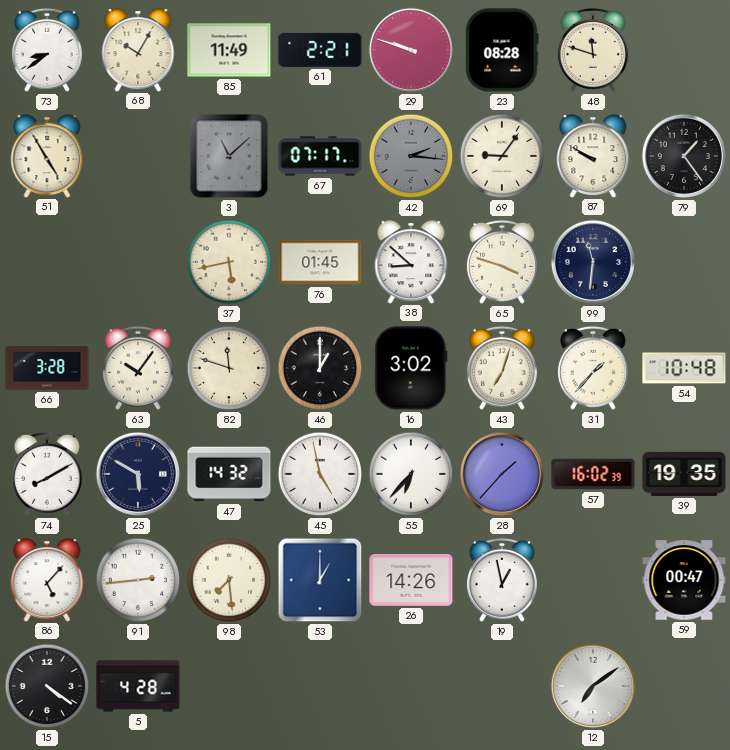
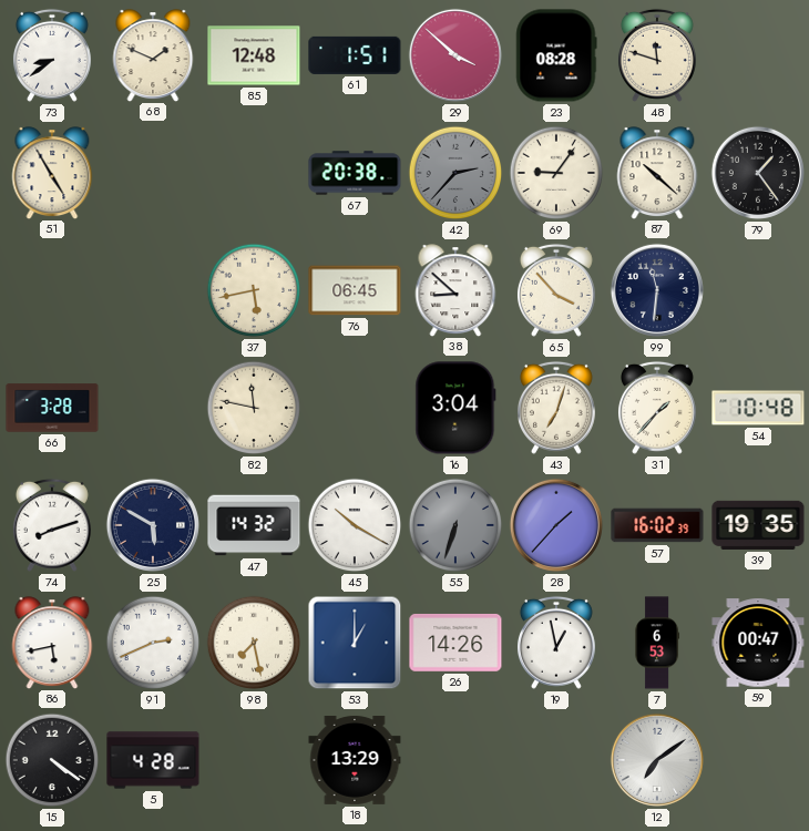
68: 10:05 -> 1:49 (153, 55)
85: 11:49 -> 12:48 (254, 55)
61: 2:21 -> 1:51 (355, 55)
29: 9:48 -> 3:52 (455, 55)
3: 11:08 -> none (229, 156)
67: 07:17 -> 20:38 (355, 173)
42: 2:16 -> 2:37 (455, 173)
87: 9:50 -> 10:22 (657, 173)
76: 01:45 -> 06:45 (355, 290)
65: 3:48 -> 3:53 (556, 290)
63: 10:06 -> none (138, 368)
82: 11:48 -> 11:47 (254, 408)
46: 1:00 -> none (320, 368)
16: 3:02 -> 3:04 (455, 408)
74: 8:10 -> 8:12 (52, 525)
45: 4:58 -> 10:20 (355, 525)
55: 6:37 -> 6:33 (455, 525)
55 dial: white -> grey (455, 525)
86: 5:07 -> 5:43 (52, 643)
91: 2:44 -> 2:41 (153, 643)
98: 7:29 -> 7:28 (254, 643)
7: none -> 6:53 (657, 643)
18: none -> 13:29 (355, 760)
